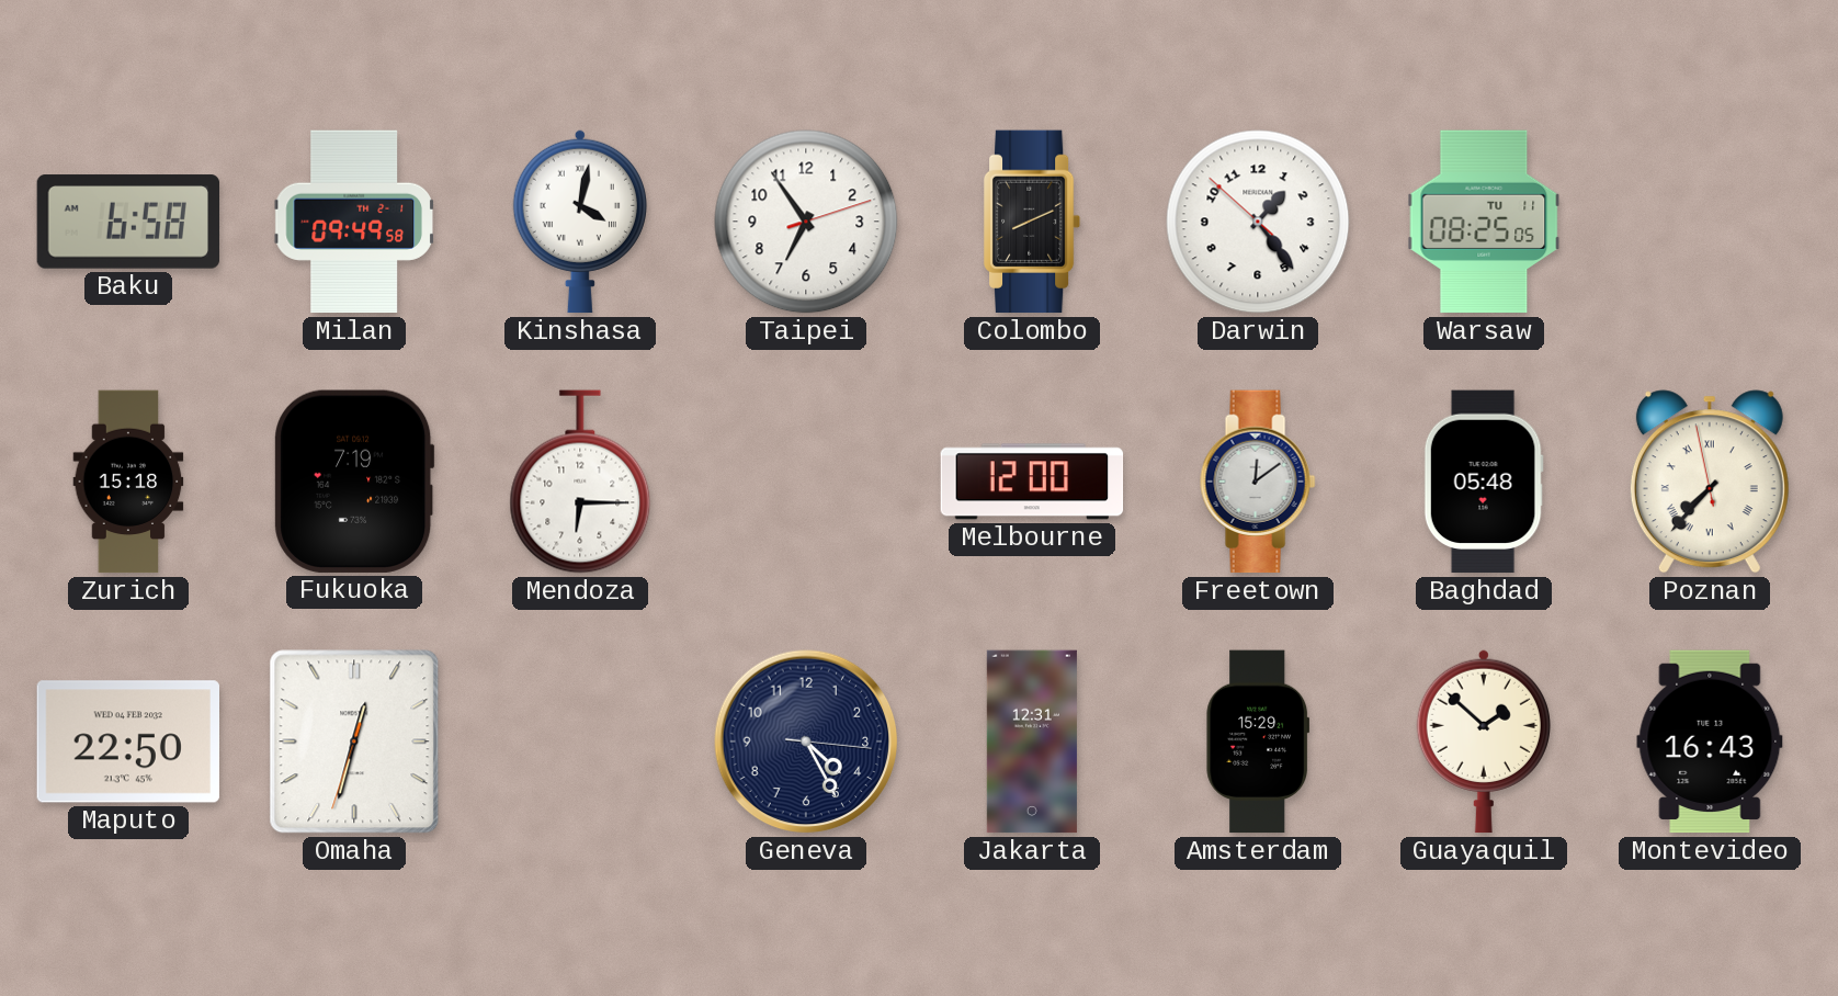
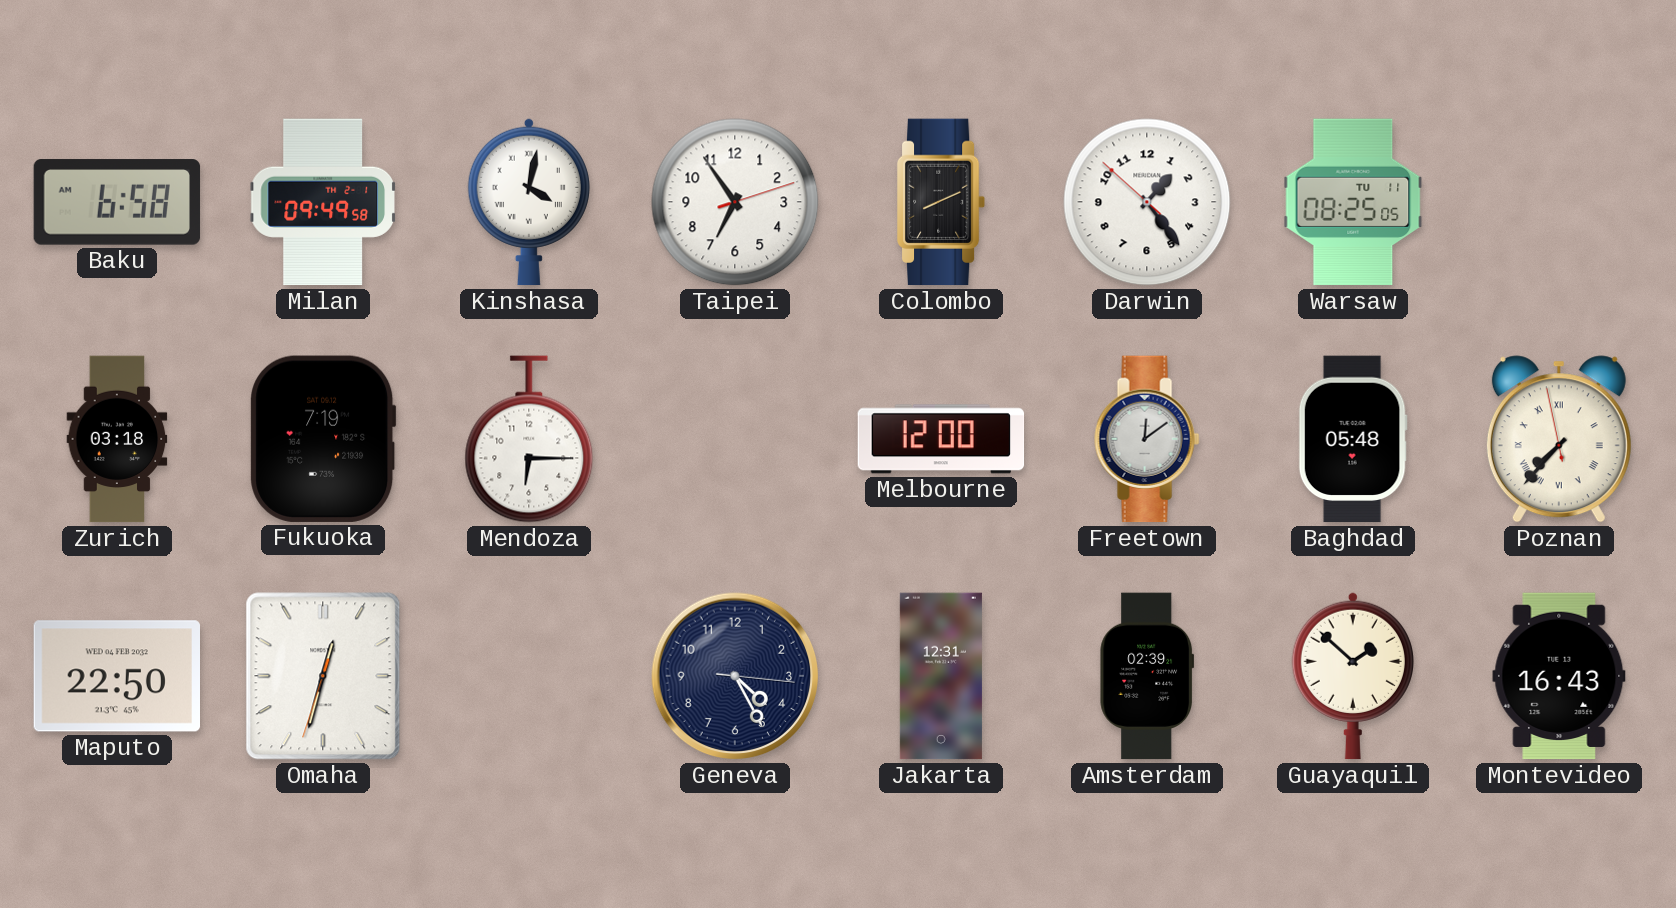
Zurich: 15:18 -> 03:18 (117, 439)
Amsterdam: 15:29 -> 02:39 (1147, 676)
